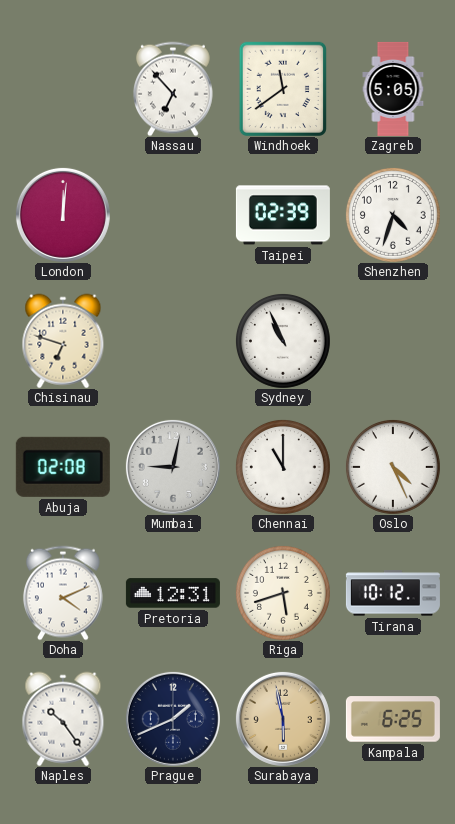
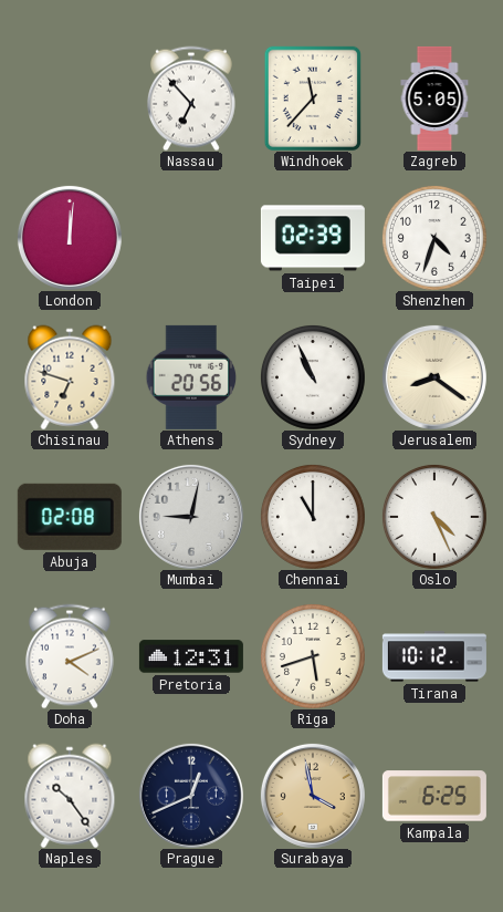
Windhoek: 11:39 -> 11:37 (313, 97)
Athens: none -> 20:56 (191, 377)
Jerusalem: none -> 8:21 (434, 377)
Prague: 1:41 -> 12:41 (191, 796)
Surabaya: 5:58 -> 3:58 (313, 796)
